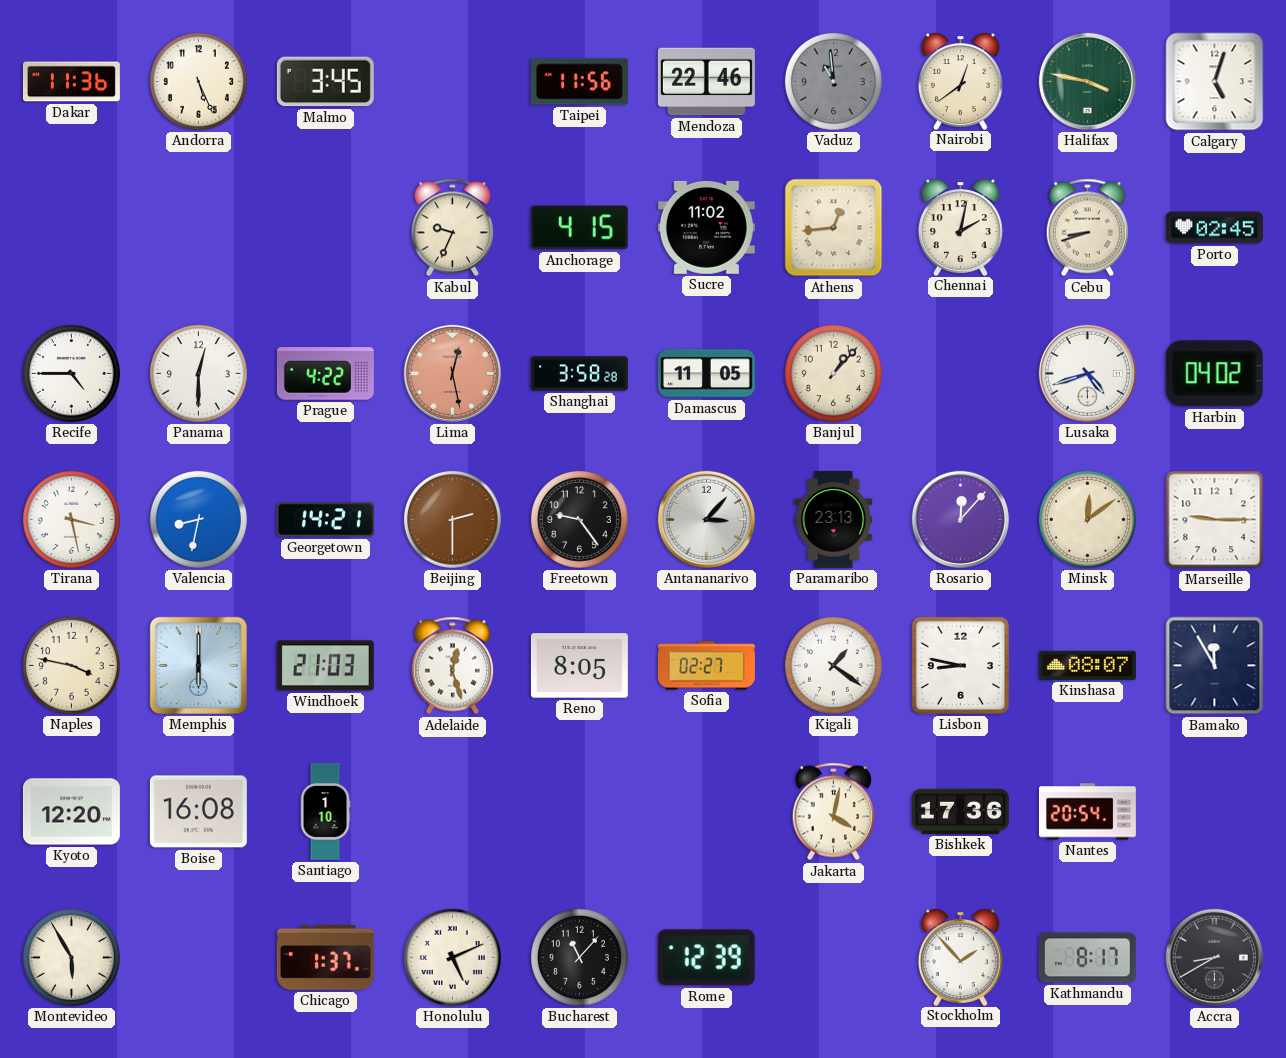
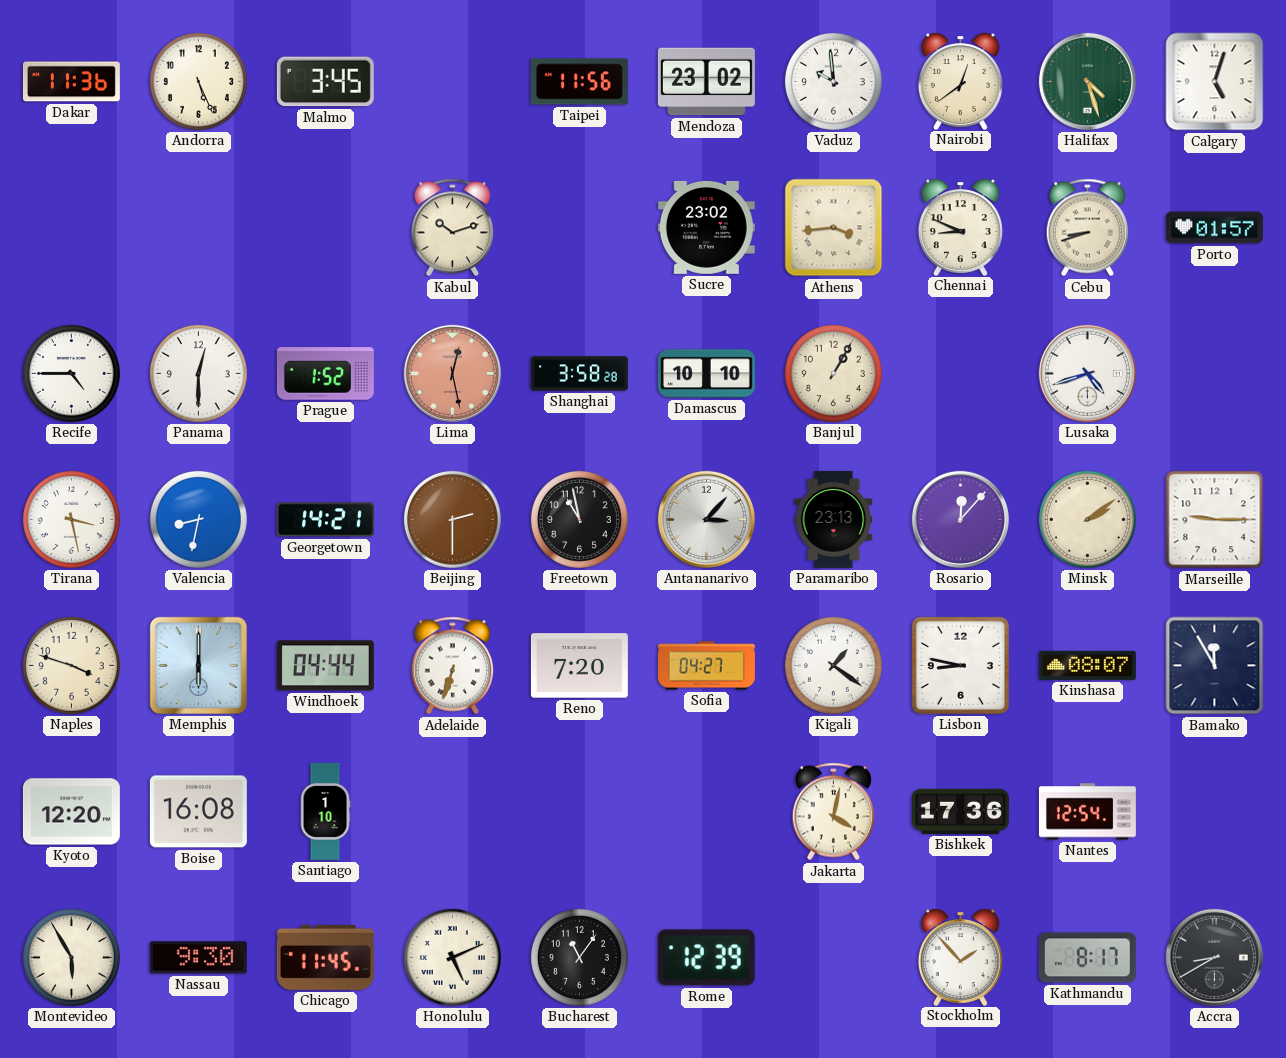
Mendoza: 22:46 -> 23:02 (706, 82)
Vaduz: 10:59 -> 9:59 (833, 81)
Vaduz dial: grey -> white (833, 81)
Halifax: 3:47 -> 4:27 (1087, 81)
Kabul: 9:34 -> 10:12 (453, 228)
Anchorage: 4:15 -> none (579, 228)
Sucre: 11:02 -> 23:02 (706, 227)
Athens: 12:44 -> 3:44 (834, 228)
Chennai: 2:02 -> 8:49 (960, 227)
Porto: 02:45 -> 01:57 (1214, 228)
Prague: 4:22 -> 1:52 (325, 374)
Damascus: 11:05 -> 10:10 (706, 374)
Banjul: 1:07 -> 1:05 (833, 373)
Harbin: 04:02 -> none (1214, 374)
Freetown: 9:24 -> 10:58 (579, 519)
Minsk: 12:09 -> 2:09 (1087, 519)
Naples: 3:47 -> 3:48 (71, 665)
Windhoek: 21:03 -> 04:44 (325, 666)
Adelaide: 12:27 -> 6:33 (453, 666)
Reno: 8:05 -> 7:20 (579, 666)
Sofia: 02:27 -> 04:27 (706, 666)
Nantes: 20:54 -> 12:54 (1087, 812)
Nassau: none -> 9:30 (198, 958)
Chicago: 1:37 -> 11:45 (325, 957)
Bucharest: 11:07 -> 11:06 (579, 957)
